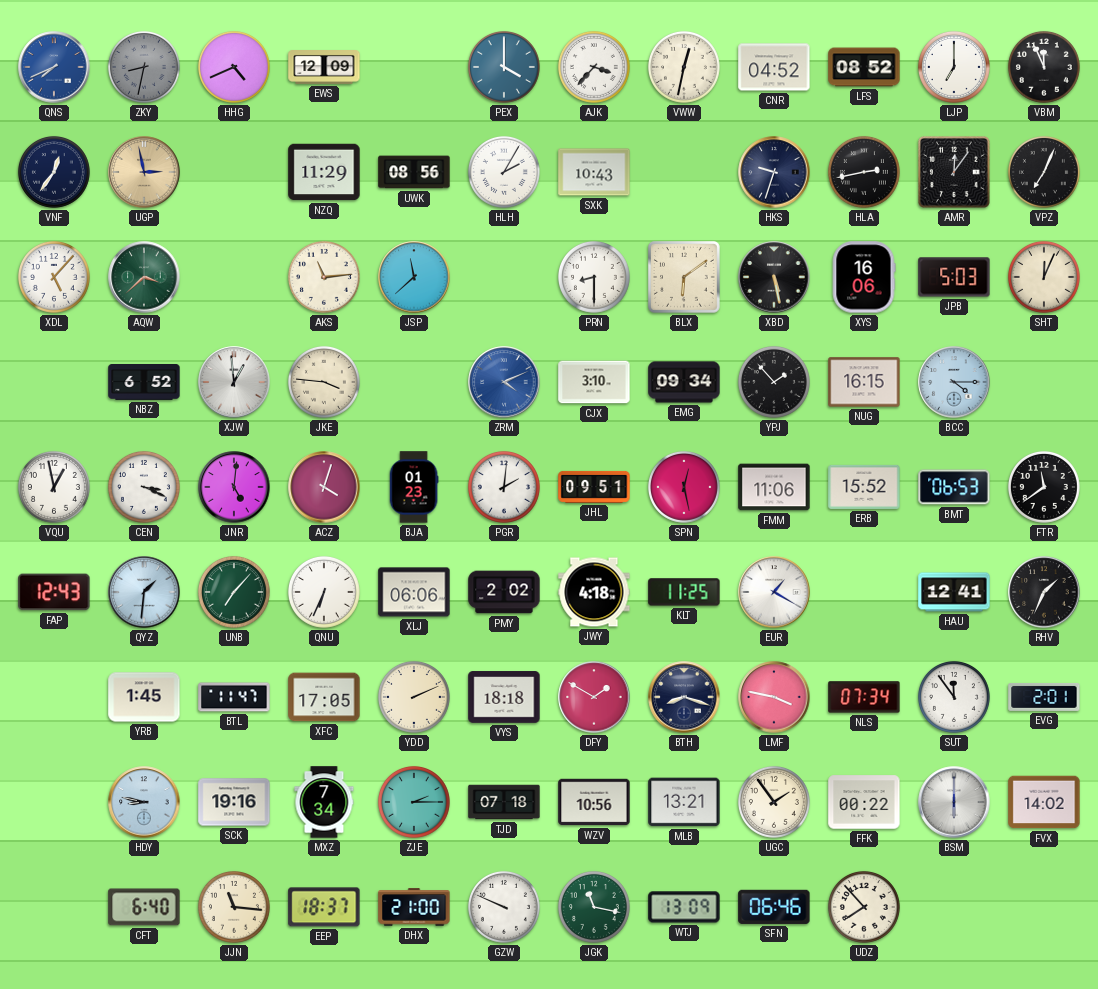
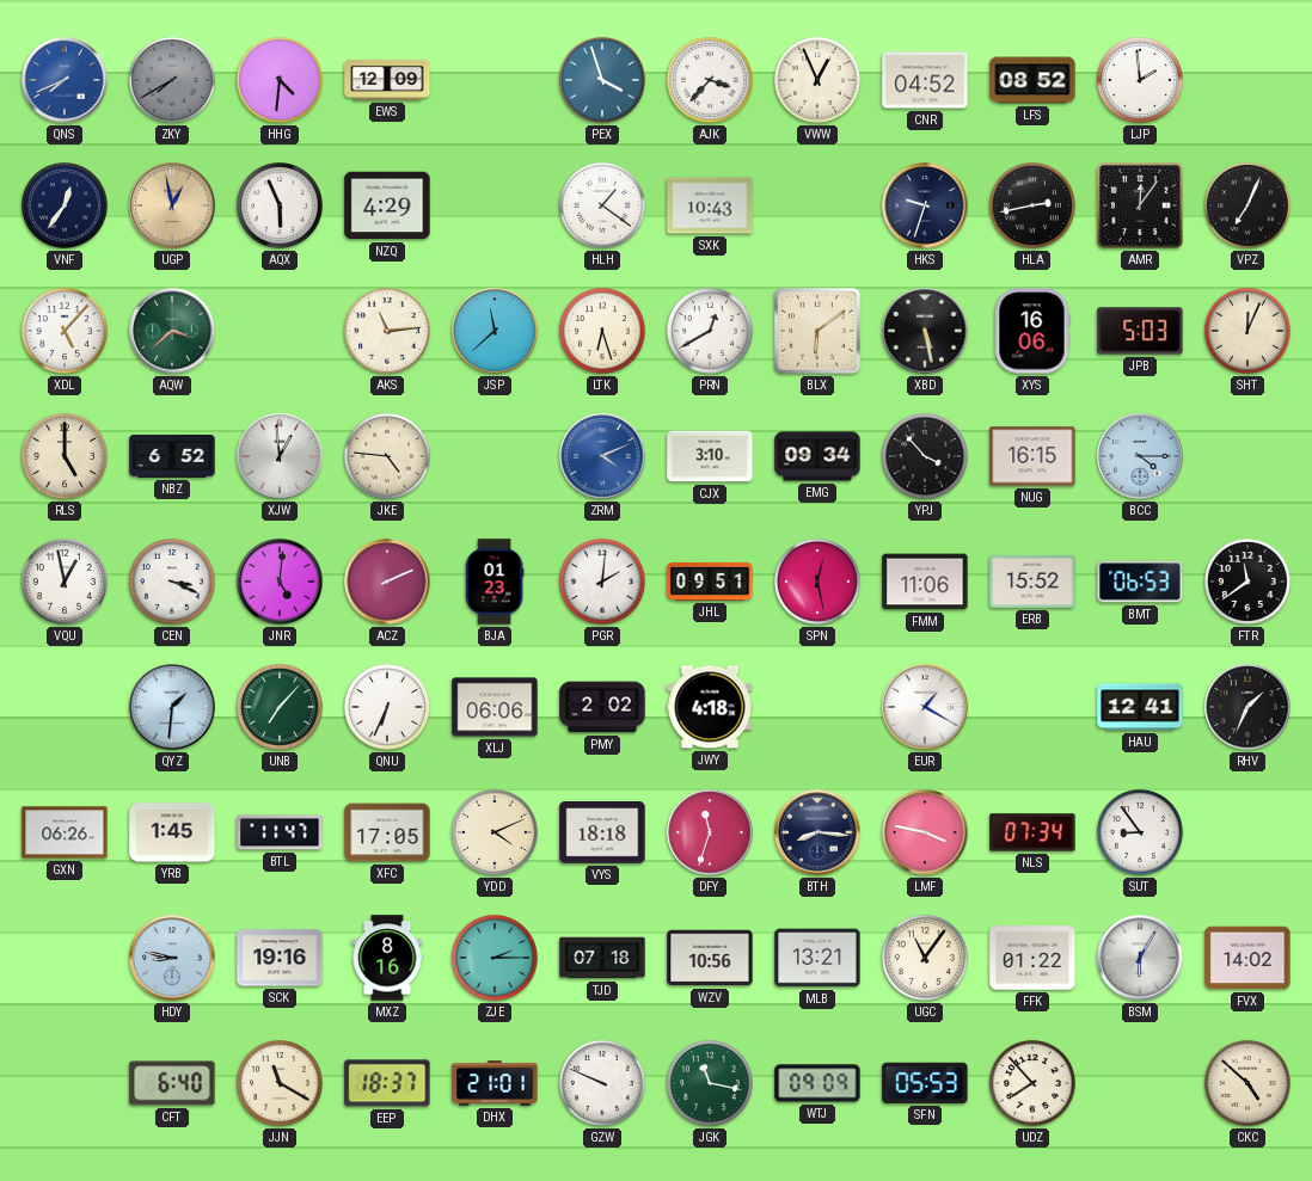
ZKY: 8:32 -> 7:40 (172, 80)
HHG: 4:41 -> 4:31 (280, 80)
PEX: 4:00 -> 3:57 (602, 80)
VWW: 12:32 -> 12:56 (817, 80)
LJP: 7:00 -> 1:59 (1140, 80)
VBM: 11:56 -> none (1044, 67)
UGP: 2:58 -> 12:58 (172, 205)
AQX: none -> 5:56 (280, 205)
NZQ: 11:29 -> 4:29 (387, 205)
UWK: 08:56 -> none (414, 172)
HLH: 2:05 -> 1:21 (602, 205)
LTK: none -> 6:27 (602, 331)
PRN: 8:30 -> 12:40 (710, 331)
RLS: none -> 5:00 (65, 456)
JKE: 3:46 -> 4:46 (387, 456)
YPJ: 1:53 -> 3:53 (925, 456)
ACZ: 4:03 -> 2:11 (387, 582)
FAP: 12:43 -> none (54, 592)
KLT: 11:25 -> none (684, 592)
GXN: none -> 06:26 (65, 832)
YDD: 2:11 -> 4:11 (495, 832)
DFY: 1:50 -> 11:33 (710, 832)
BTH: 8:18 -> 8:16 (817, 832)
SUT: 11:54 -> 8:54 (1140, 832)
EVG: 2:01 -> none (1044, 697)
MXZ: 7:34 -> 8:16 (387, 958)
UGC: 1:54 -> 11:06 (925, 958)
FFK: 00:22 -> 01:22 (1032, 958)
BSM: 6:00 -> 6:05 (1140, 958)
JJN: 11:16 -> 11:20 (280, 1083)
DHX: 21:00 -> 21:01 (495, 1083)
WTJ: 13:09 -> 09:09 (817, 1083)
SFN: 06:46 -> 05:53 (925, 1083)
CKC: none -> 4:52 (1247, 1083)
